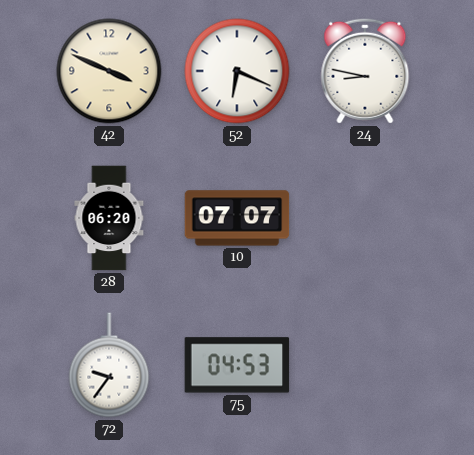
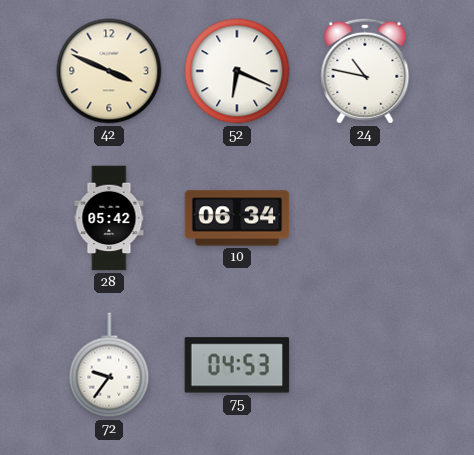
24: 8:47 -> 10:47 (365, 71)
28: 06:20 -> 05:42 (109, 218)
10: 07:07 -> 06:34 (237, 218)
